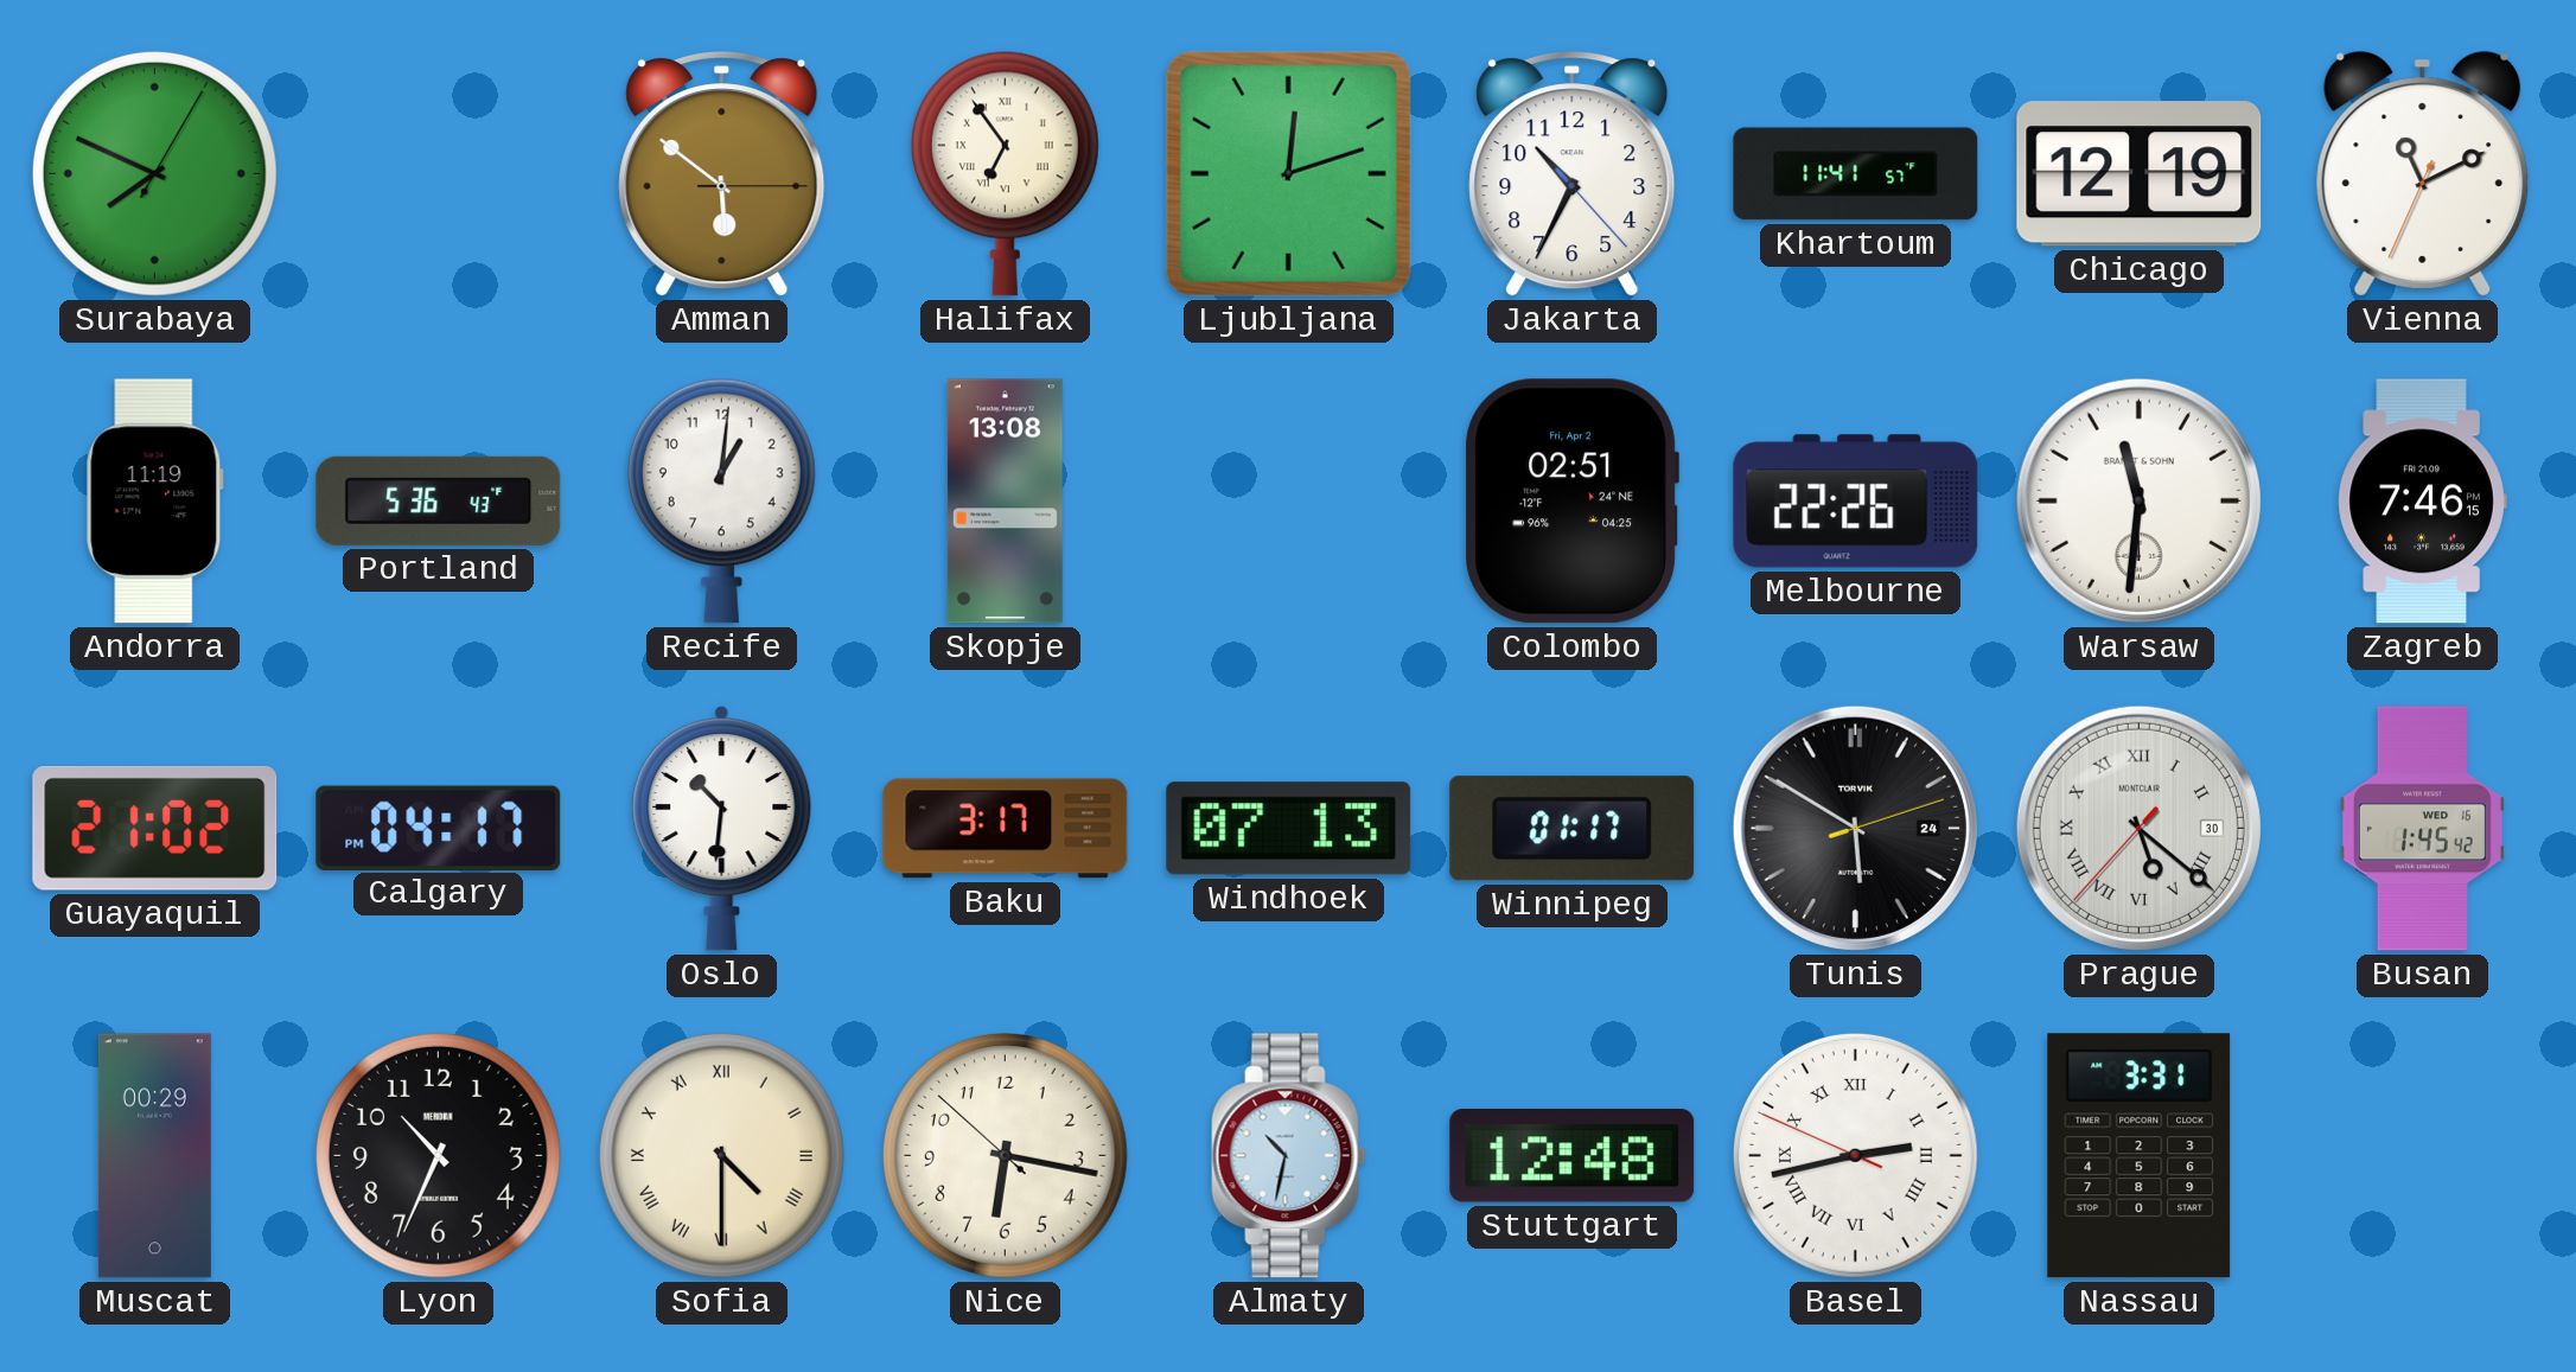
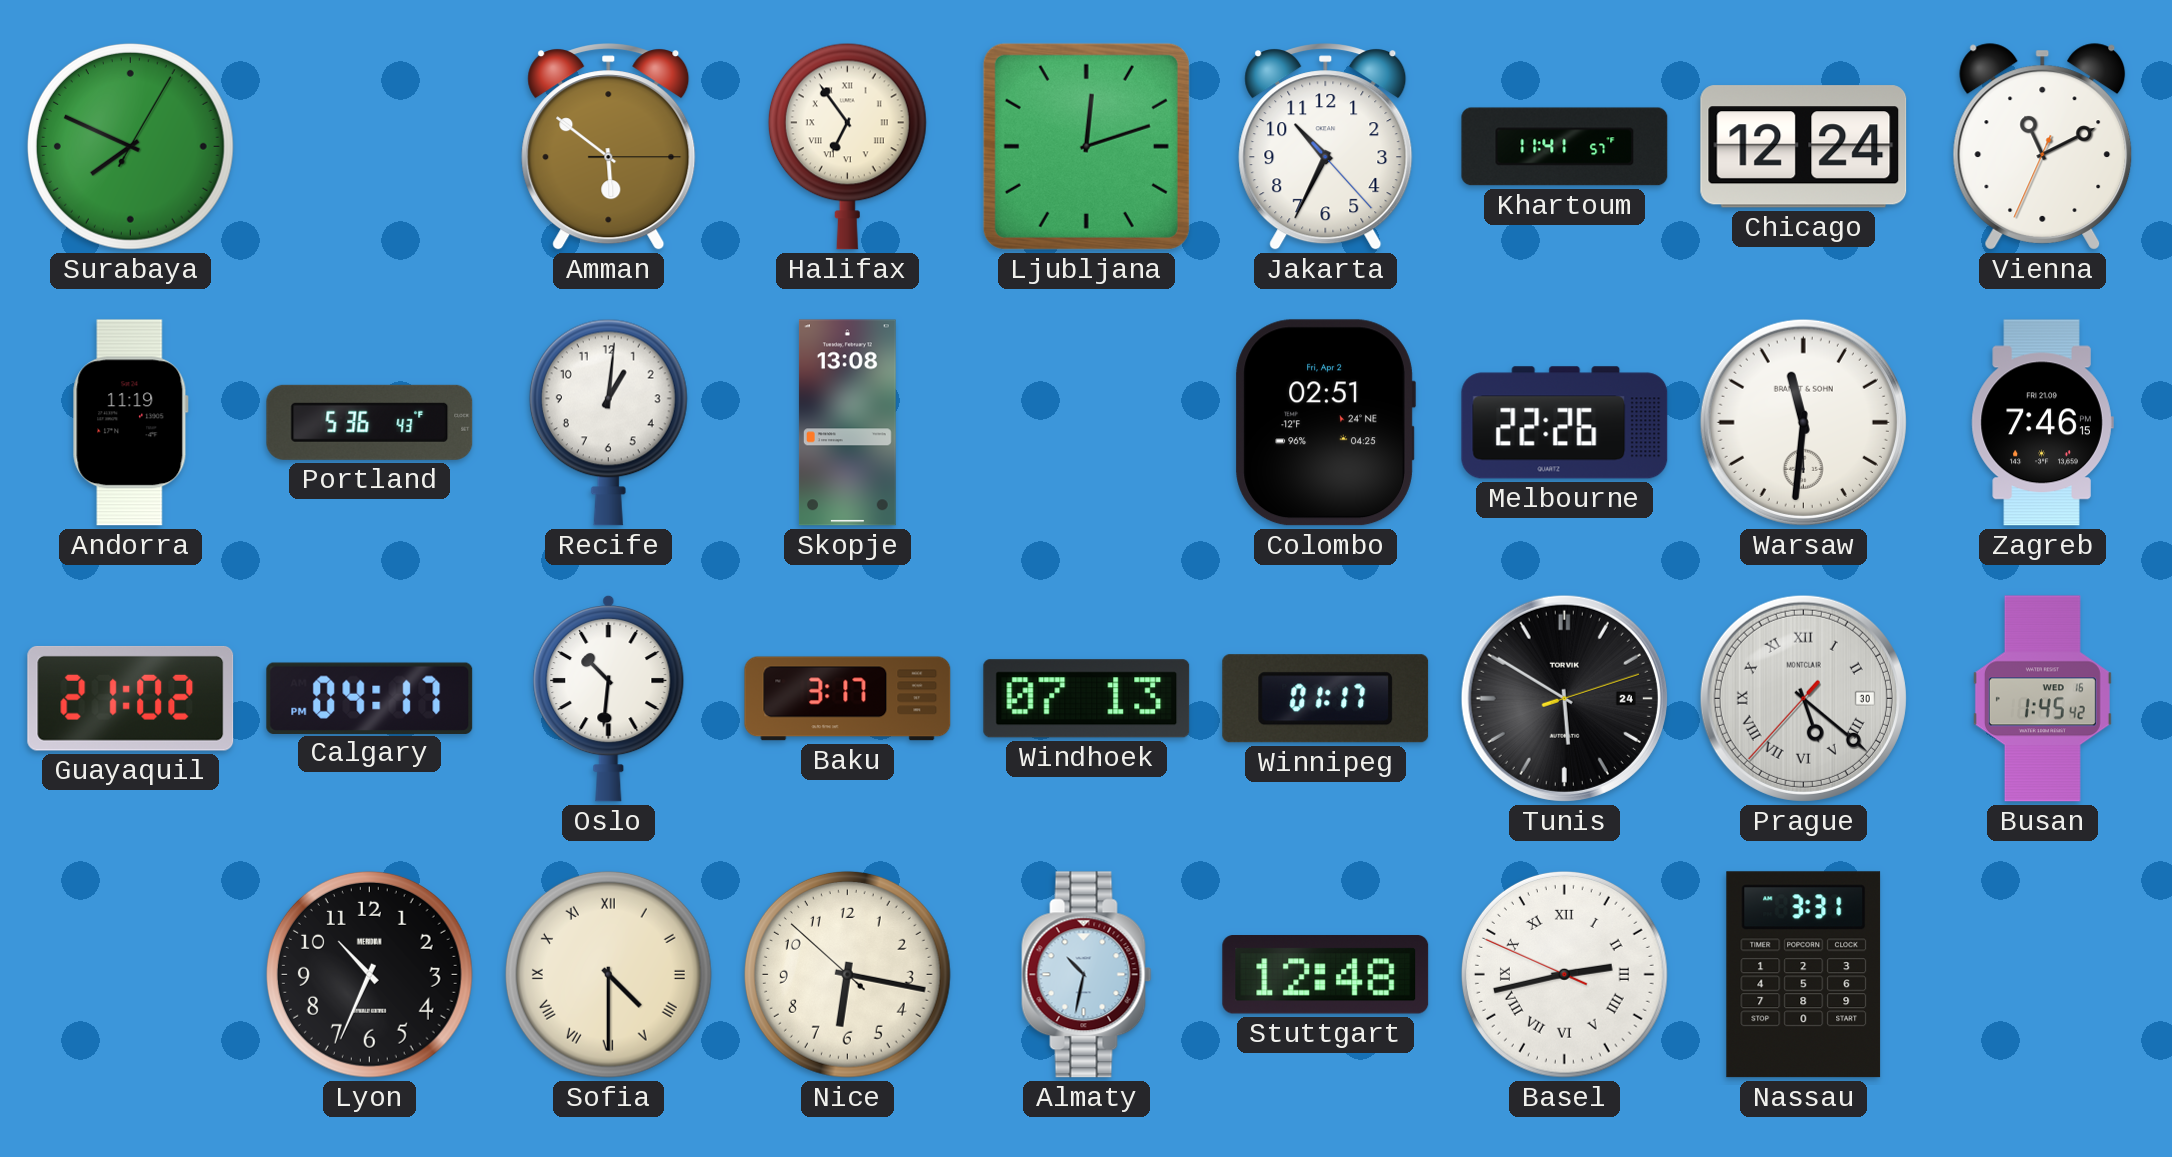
Chicago: 12:19 -> 12:24 (1804, 147)
Muscat: 00:29 -> none (154, 1156)
